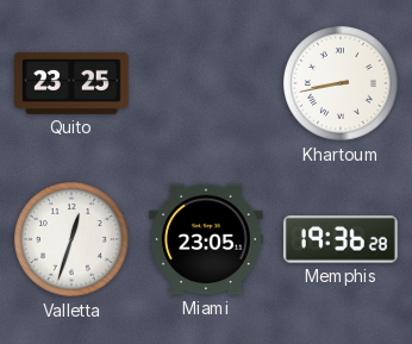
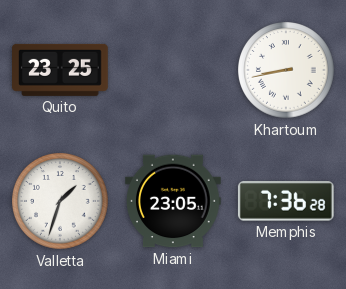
Valletta: 12:33 -> 1:33 (60, 201)
Memphis: 19:36 -> 7:36 (286, 201)
